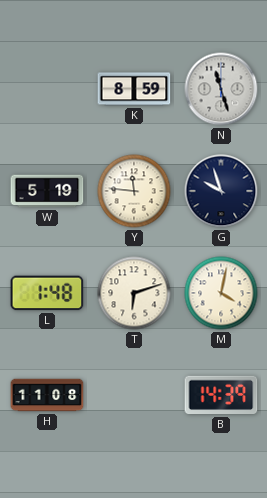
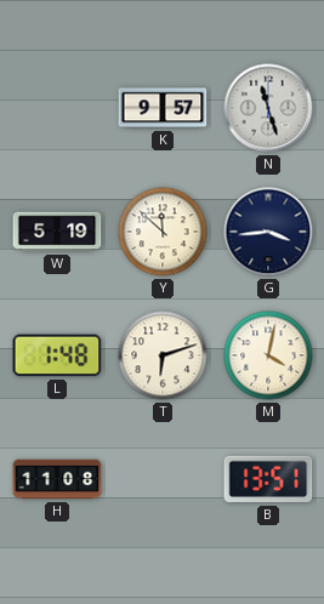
K: 8:59 -> 9:57 (163, 108)
Y: 11:46 -> 11:52 (163, 232)
G: 9:57 -> 3:44 (268, 232)
B: 14:39 -> 13:51 (268, 479)
